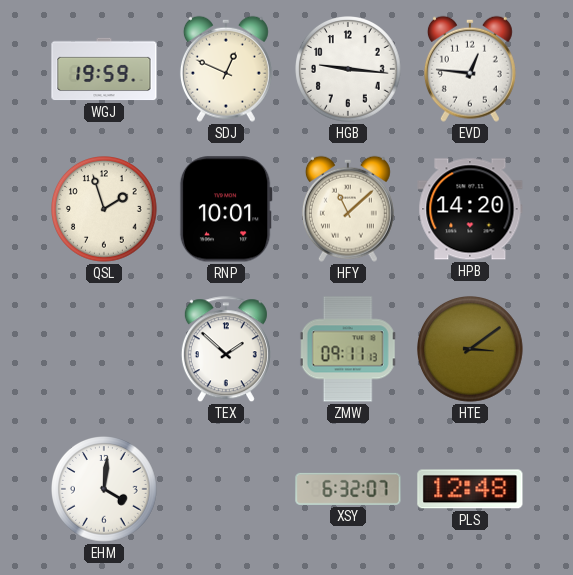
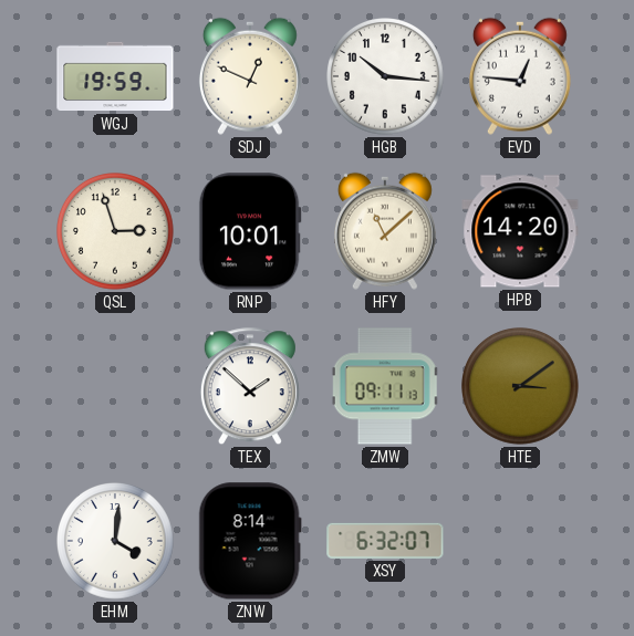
HGB: 9:16 -> 10:16 (386, 77)
QSL: 1:57 -> 2:57 (116, 232)
ZNW: none -> 8:14 (250, 541)
PLS: 12:48 -> none (470, 489)
